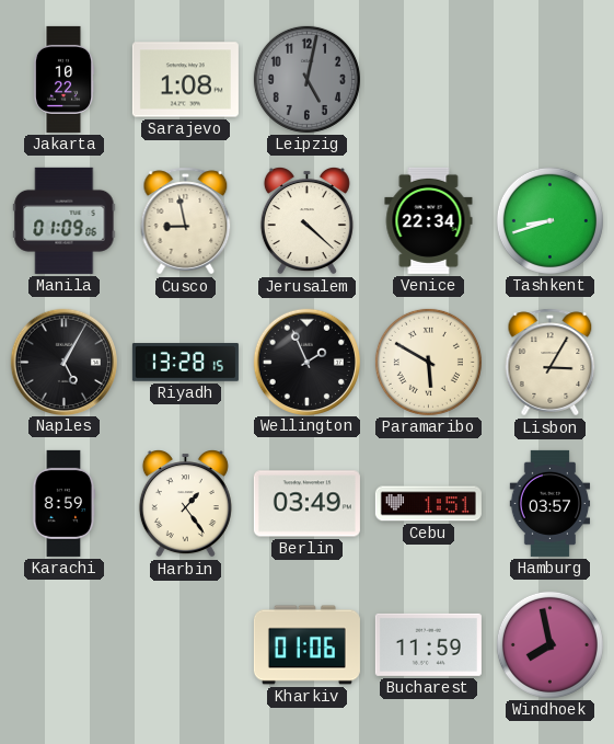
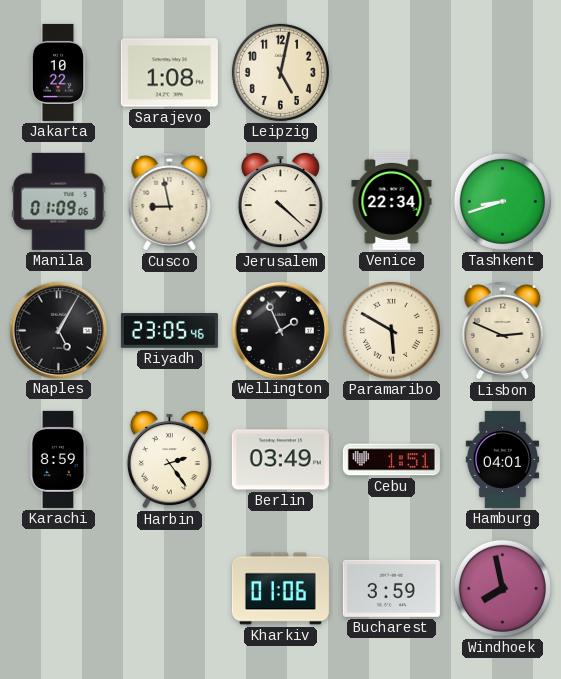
Leipzig dial: grey -> cream (280, 72)
Riyadh: 13:28 -> 23:05 (169, 331)
Lisbon: 3:05 -> 2:49 (503, 331)
Harbin: 1:24 -> 2:24 (169, 460)
Hamburg: 03:57 -> 04:01 (503, 459)
Bucharest: 11:59 -> 3:59 (391, 588)
